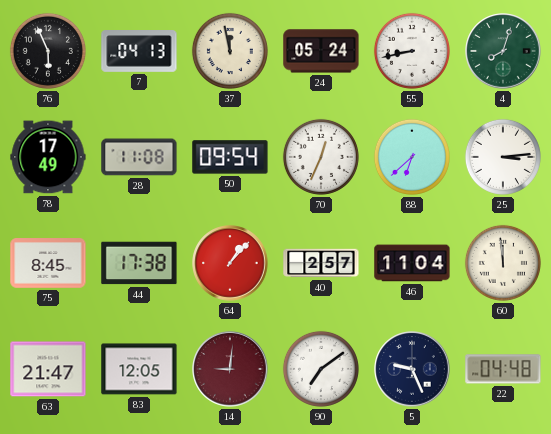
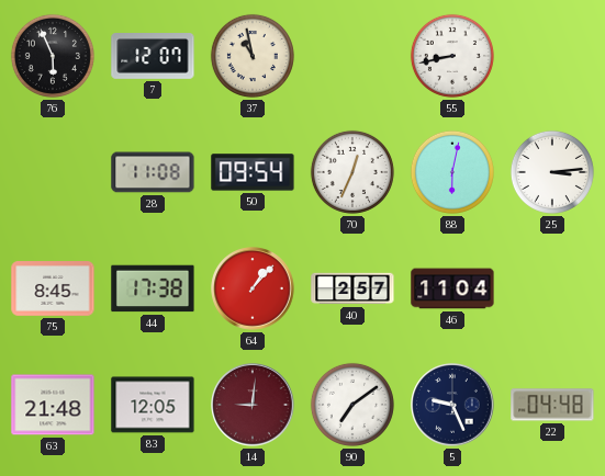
7: 04:13 -> 12:07 (153, 56)
37: 11:58 -> 10:58 (253, 56)
24: 05:24 -> none (321, 51)
4: 8:03 -> none (503, 51)
78: 17:49 -> none (48, 157)
88: 6:38 -> 6:02 (452, 172)
60: 11:59 -> none (503, 263)
63: 21:47 -> 21:48 (53, 405)
